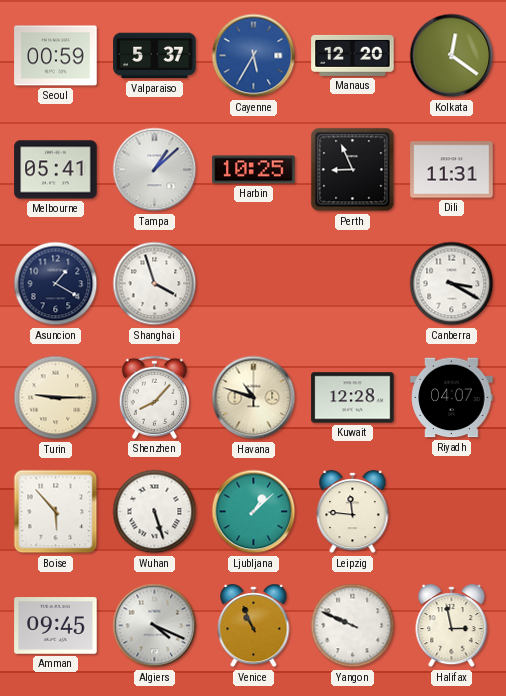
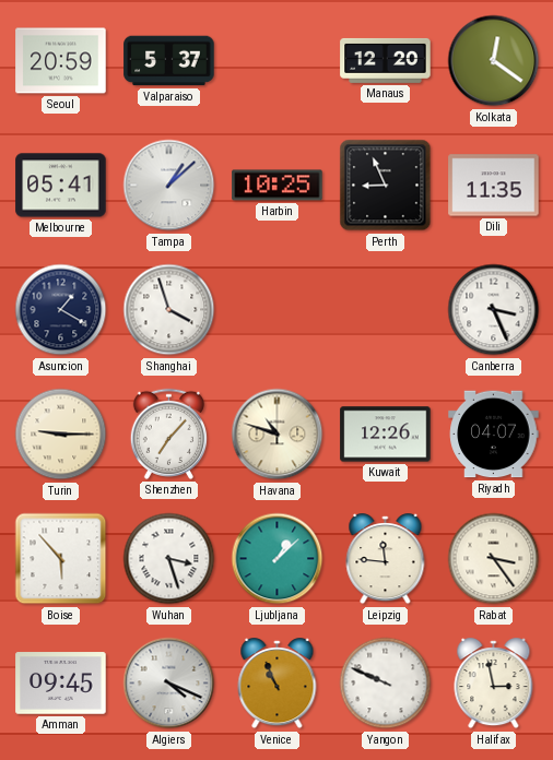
Seoul: 00:59 -> 20:59 (61, 61)
Cayenne: 5:35 -> none (254, 56)
Dili: 11:31 -> 11:35 (494, 186)
Canberra: 3:20 -> 3:26 (494, 310)
Shenzhen: 8:07 -> 7:07 (168, 434)
Kuwait: 12:28 -> 12:26 (386, 435)
Wuhan: 5:27 -> 3:27 (169, 559)
Rabat: none -> 3:24 (494, 559)
